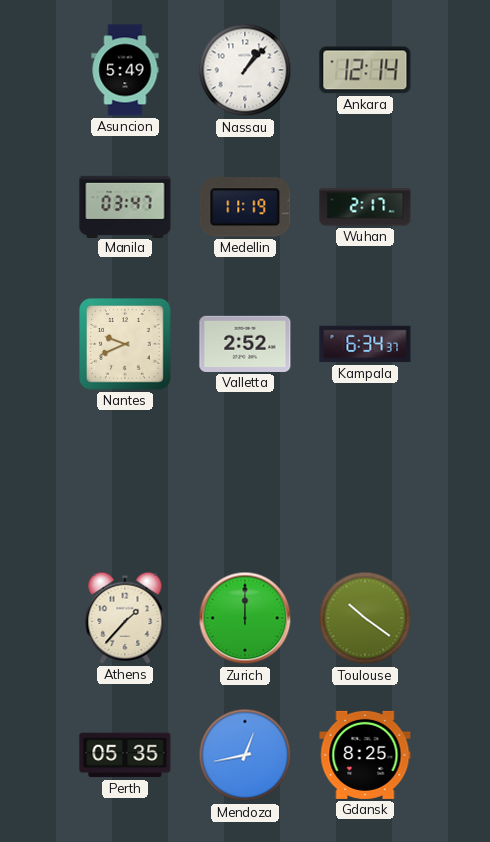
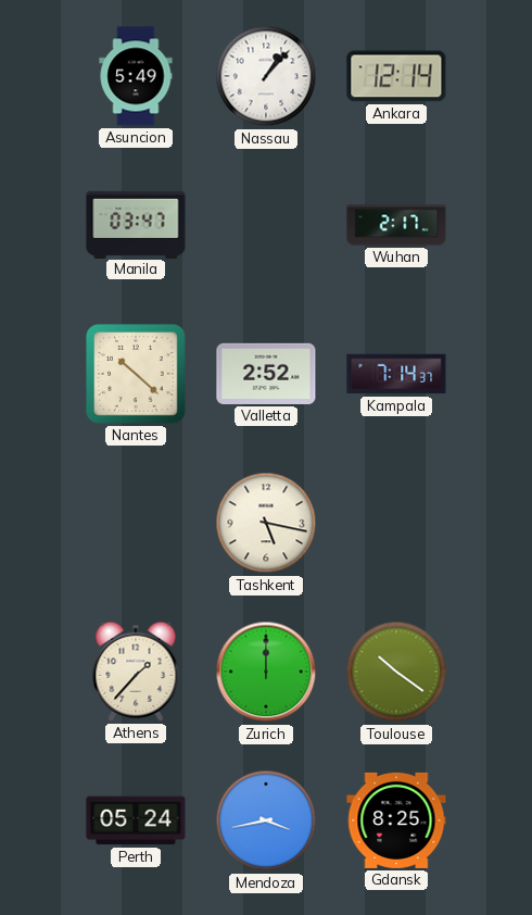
Medellin: 11:19 -> none (245, 207)
Nantes: 9:41 -> 10:22 (136, 374)
Kampala: 6:34 -> 7:14 (396, 374)
Tashkent: none -> 5:17 (266, 523)
Perth: 05:35 -> 05:24 (136, 820)
Mendoza: 12:43 -> 3:43 (266, 820)
